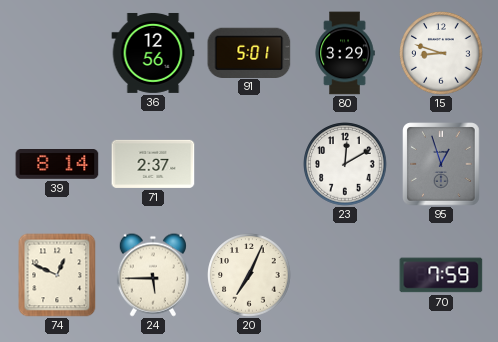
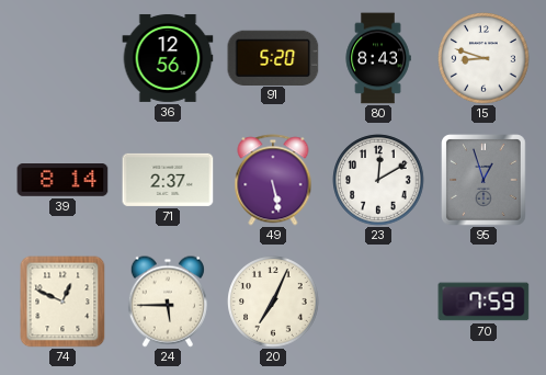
91: 5:01 -> 5:20 (273, 57)
80: 3:29 -> 8:43 (378, 58)
49: none -> 5:28 (273, 180)
